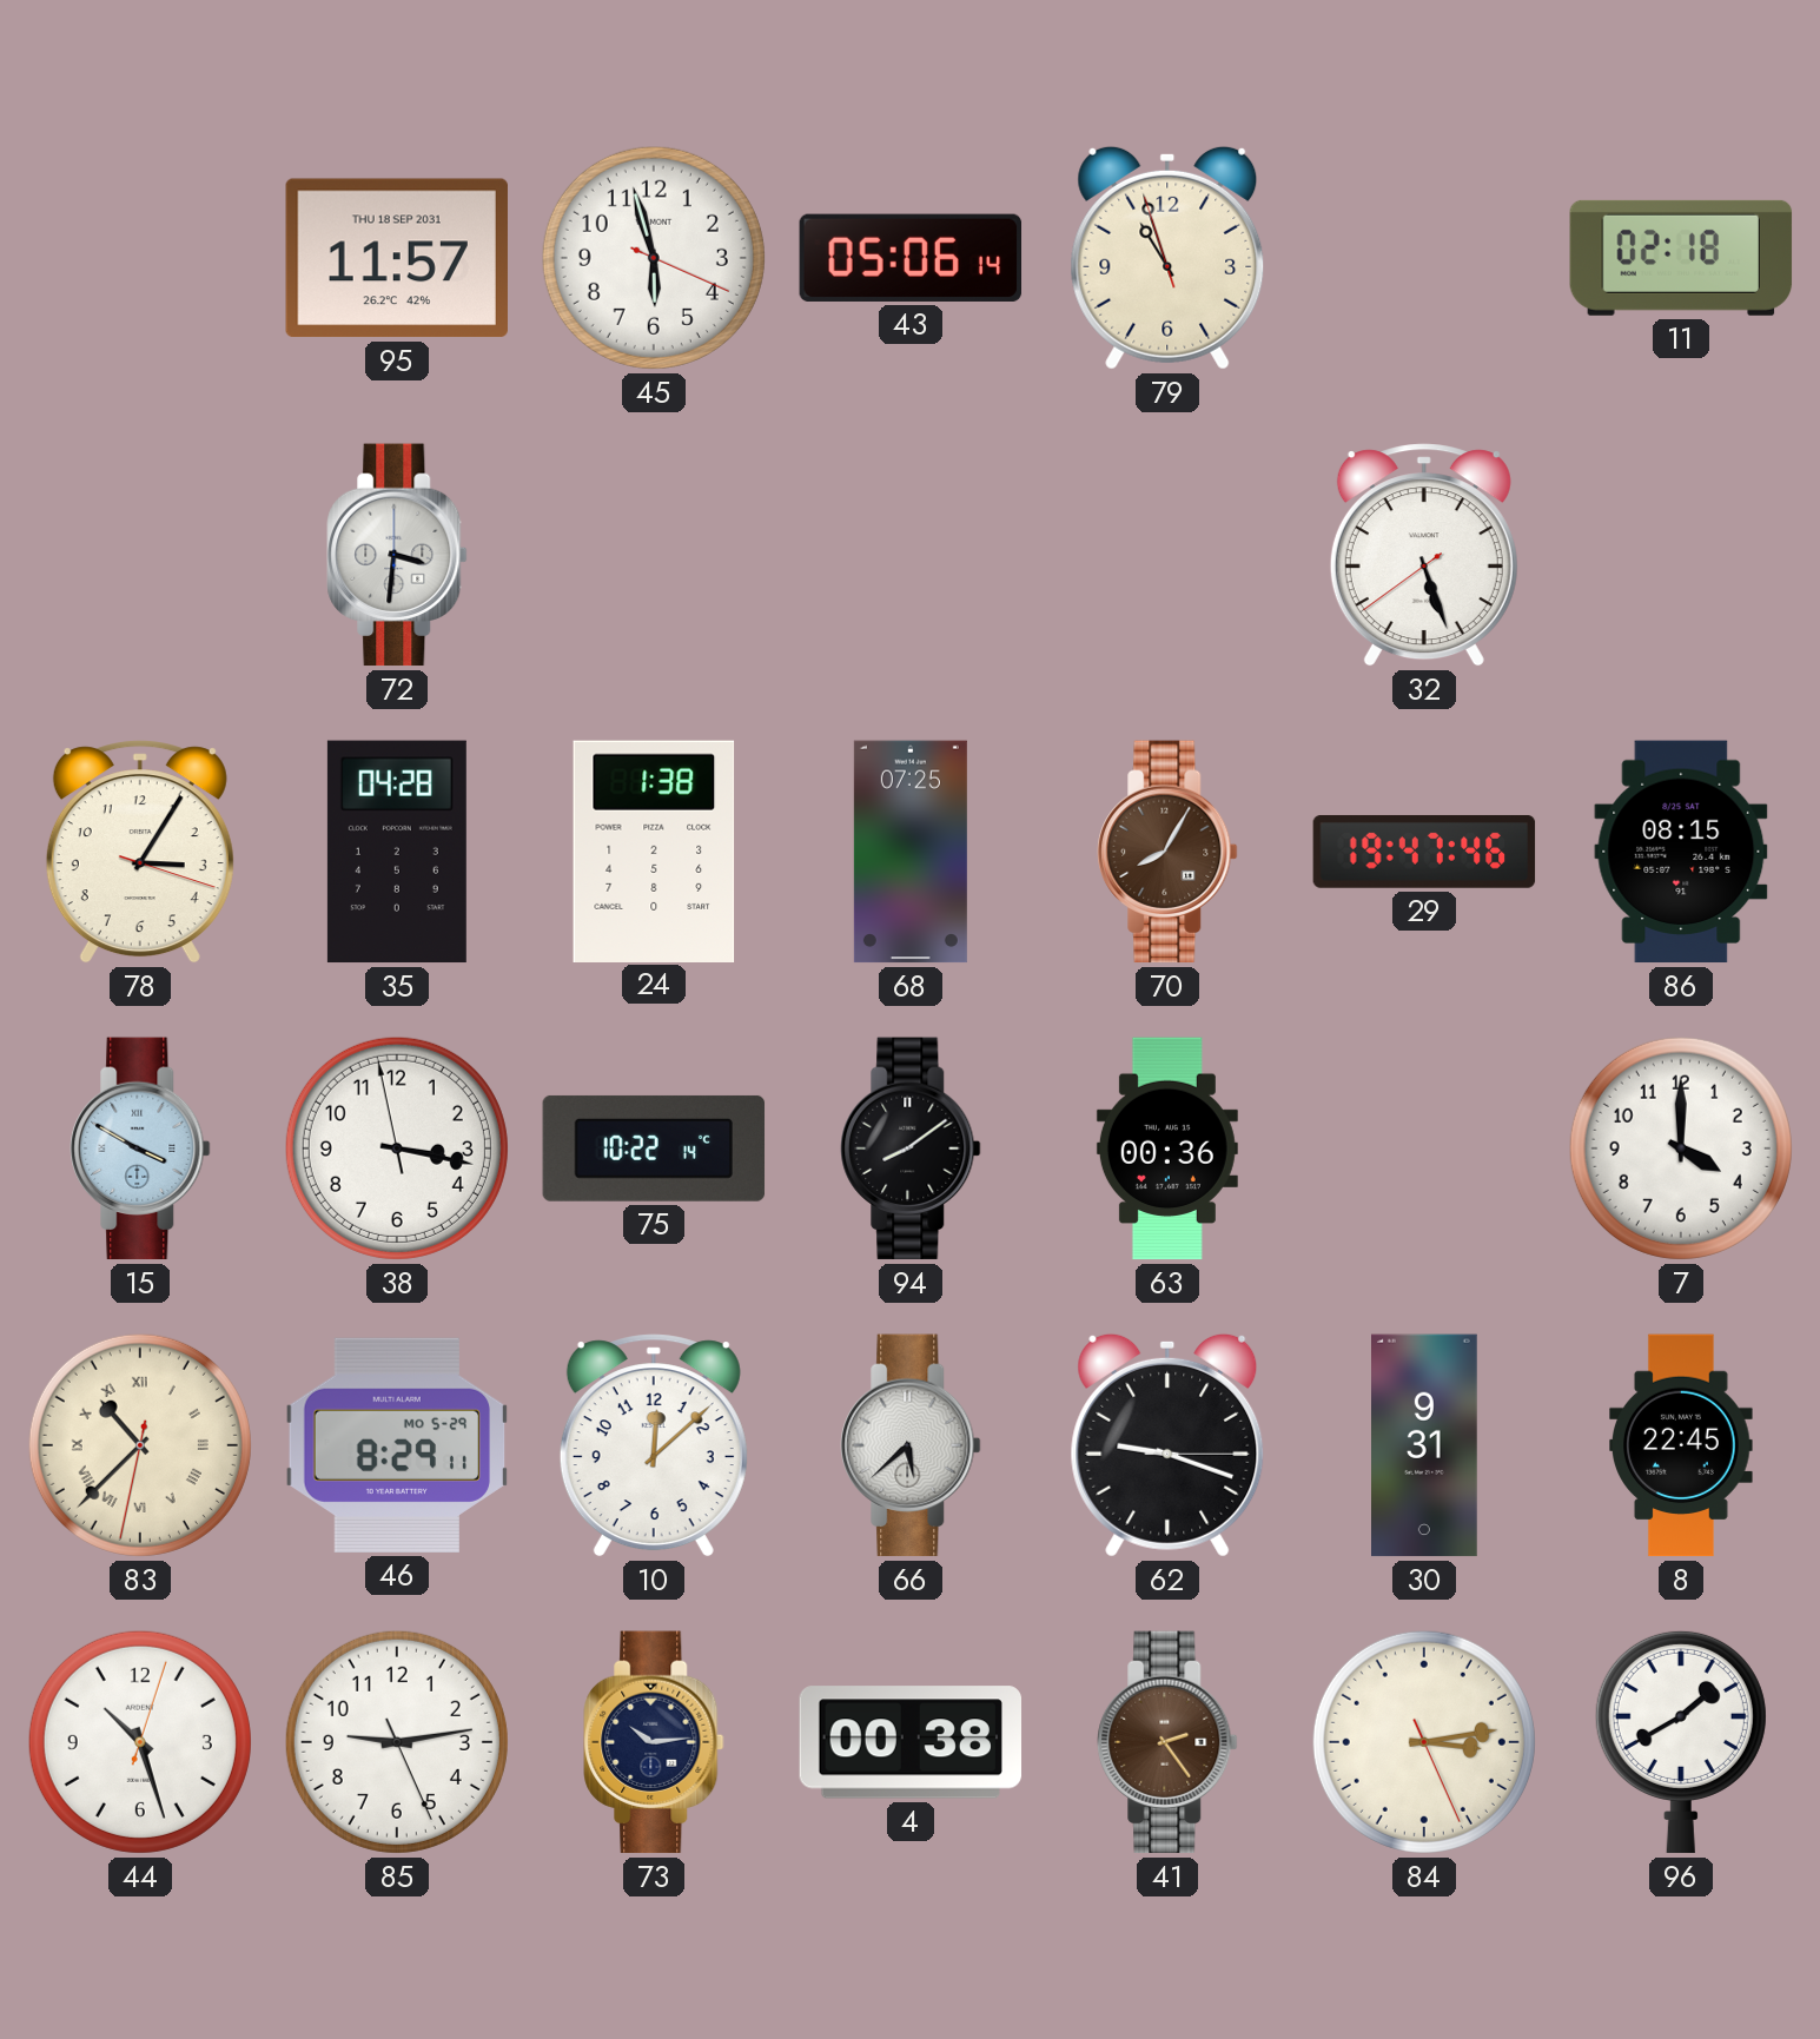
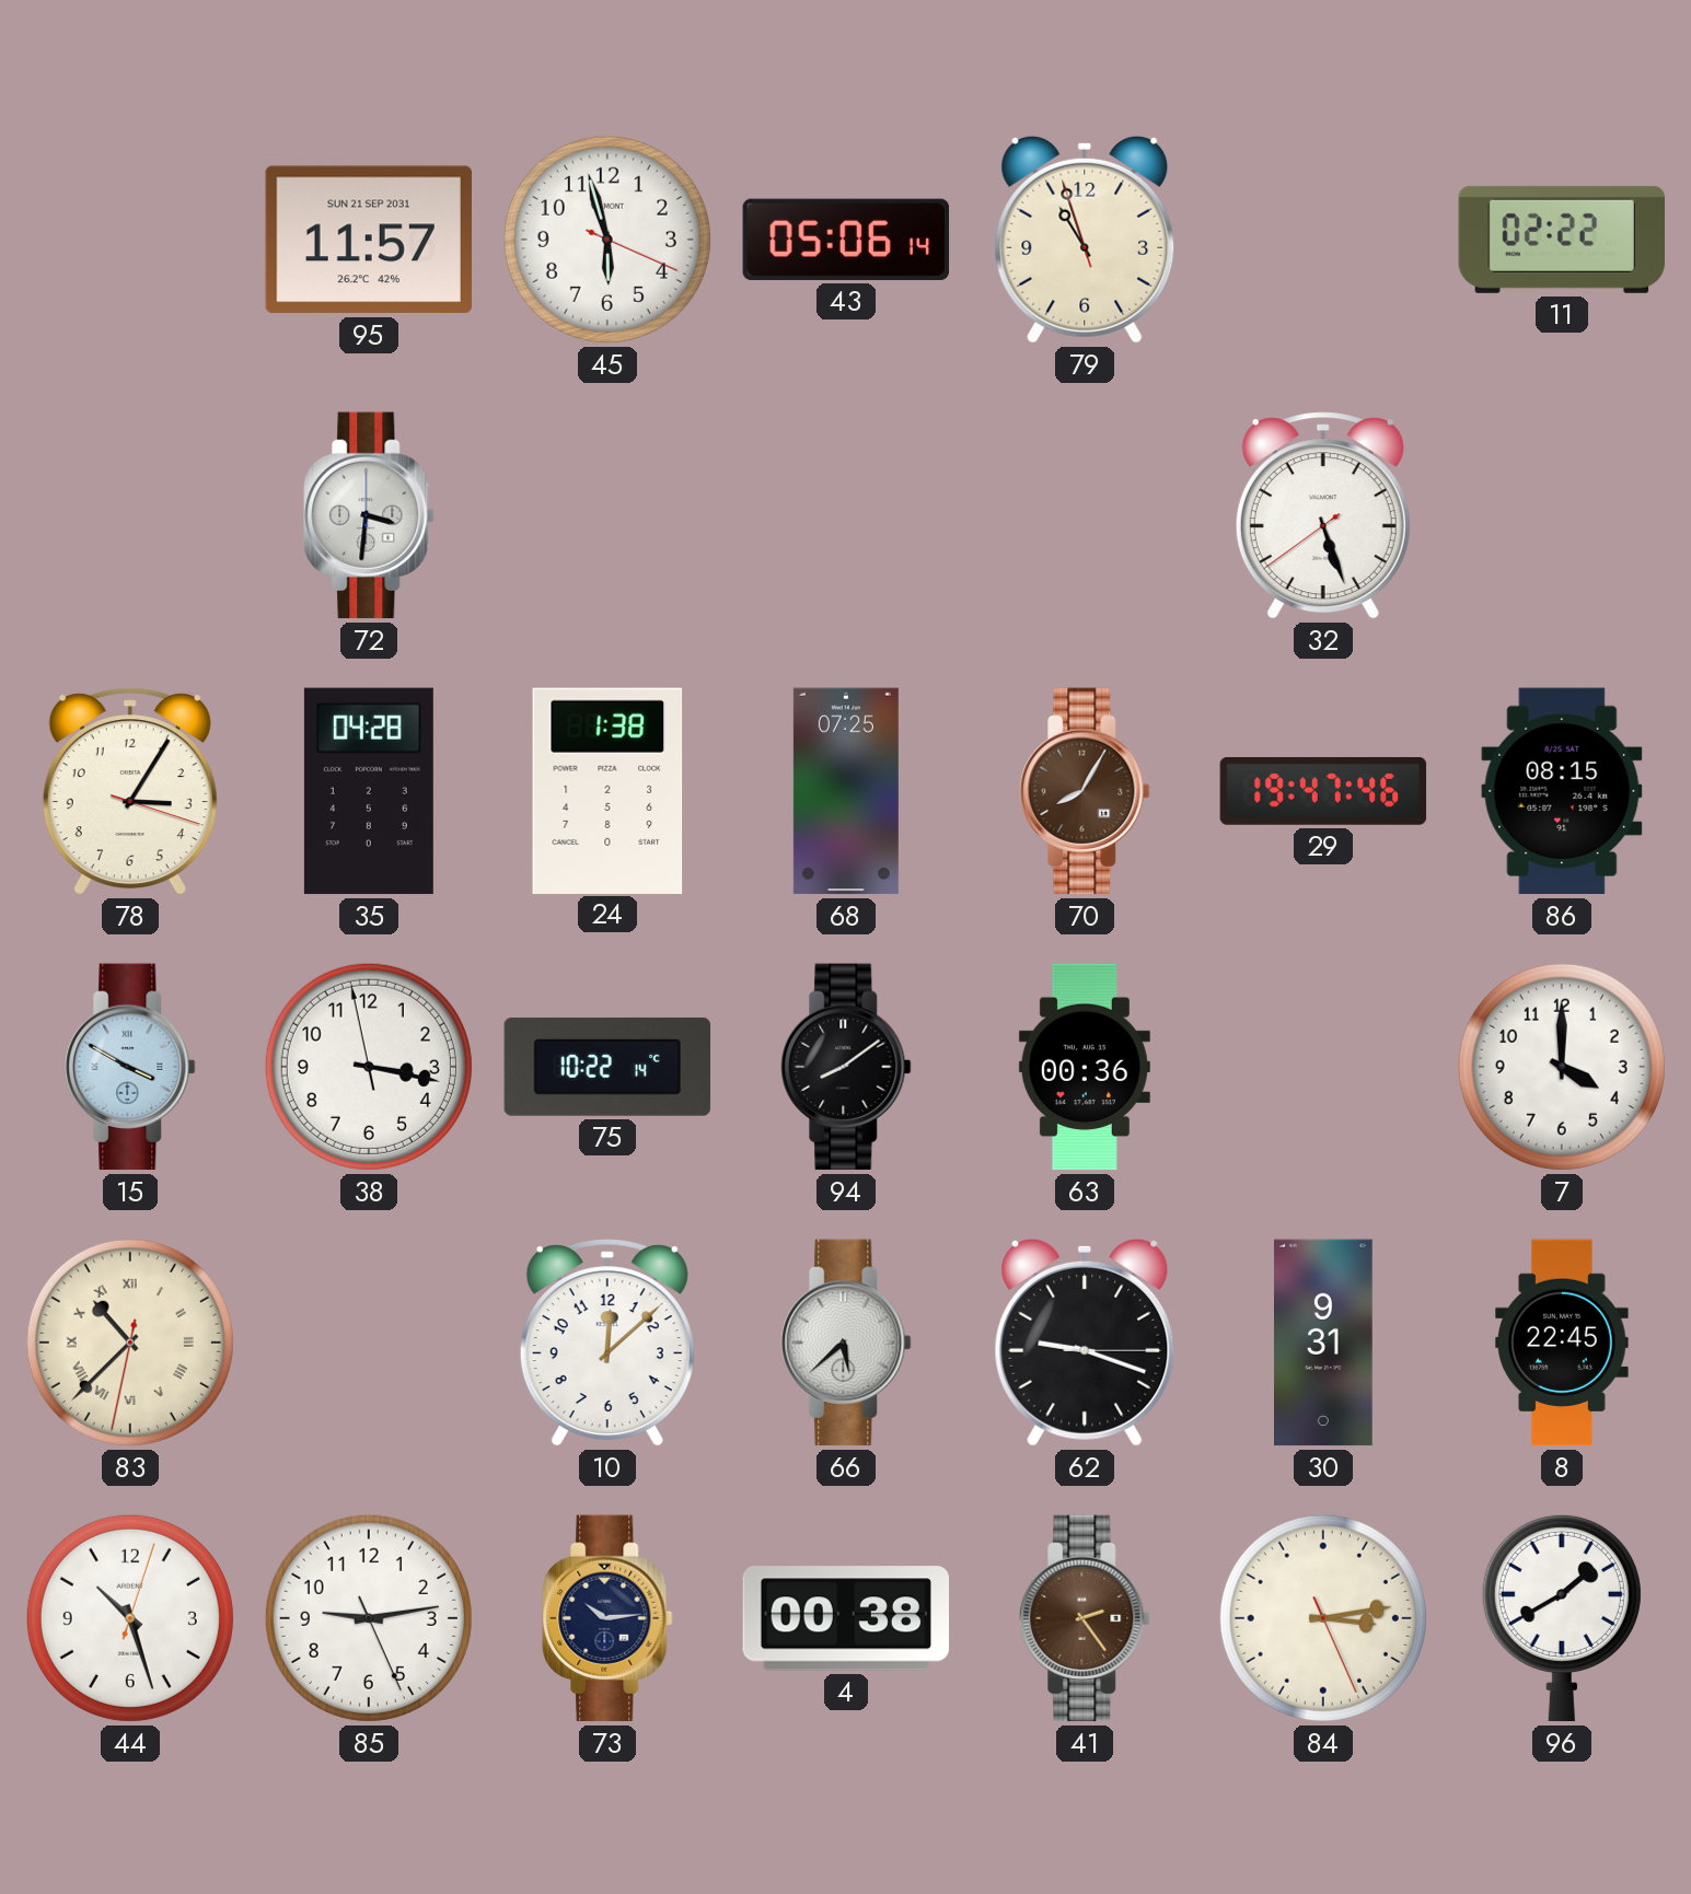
95 date: THU 18 SEP 2031 -> SUN 21 SEP 2031 (368, 240)
11: 02:18 -> 02:22 (1562, 240)
46: 8:29 -> none (397, 1445)
